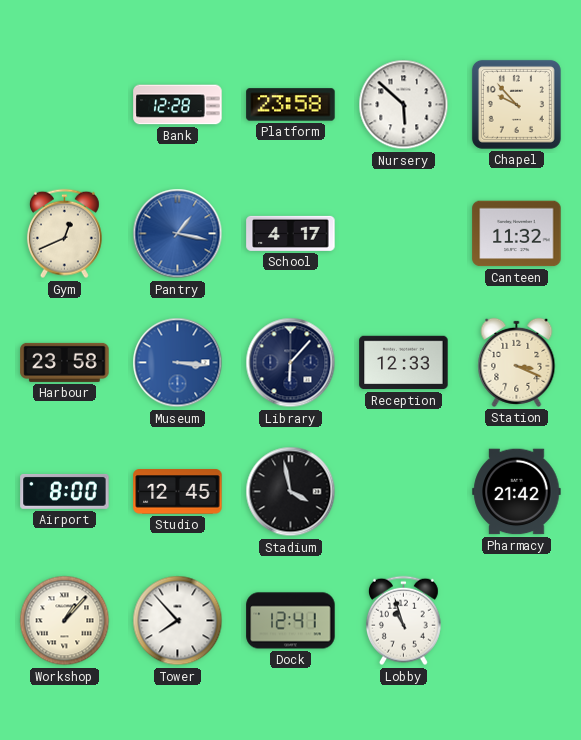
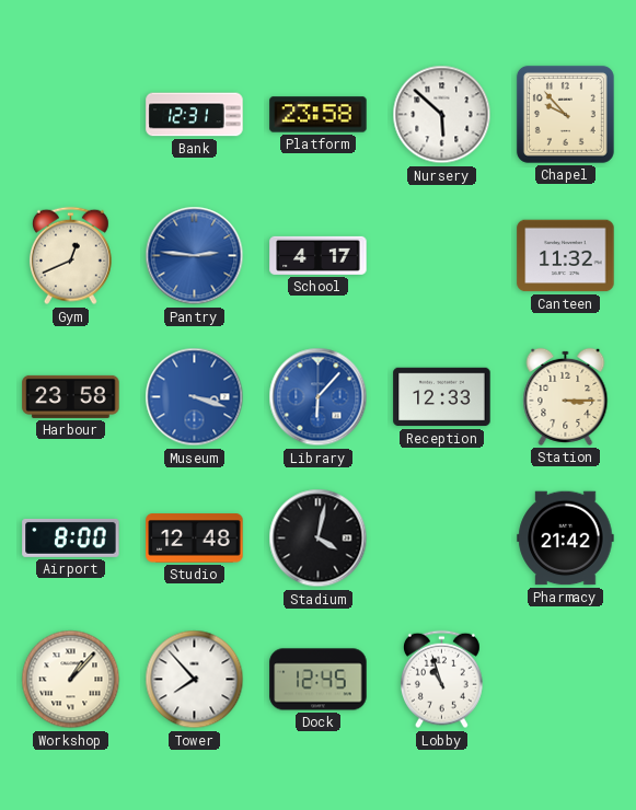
Bank: 12:28 -> 12:31 (195, 115)
Pantry: 1:17 -> 2:46 (195, 256)
Museum: 3:16 -> 3:18 (195, 397)
Library dial: navy -> blue (319, 397)
Station: 3:19 -> 3:15 (566, 396)
Studio: 12:45 -> 12:48 (195, 539)
Stadium: 3:58 -> 4:02 (319, 539)
Dock: 12:41 -> 12:45 (319, 680)
